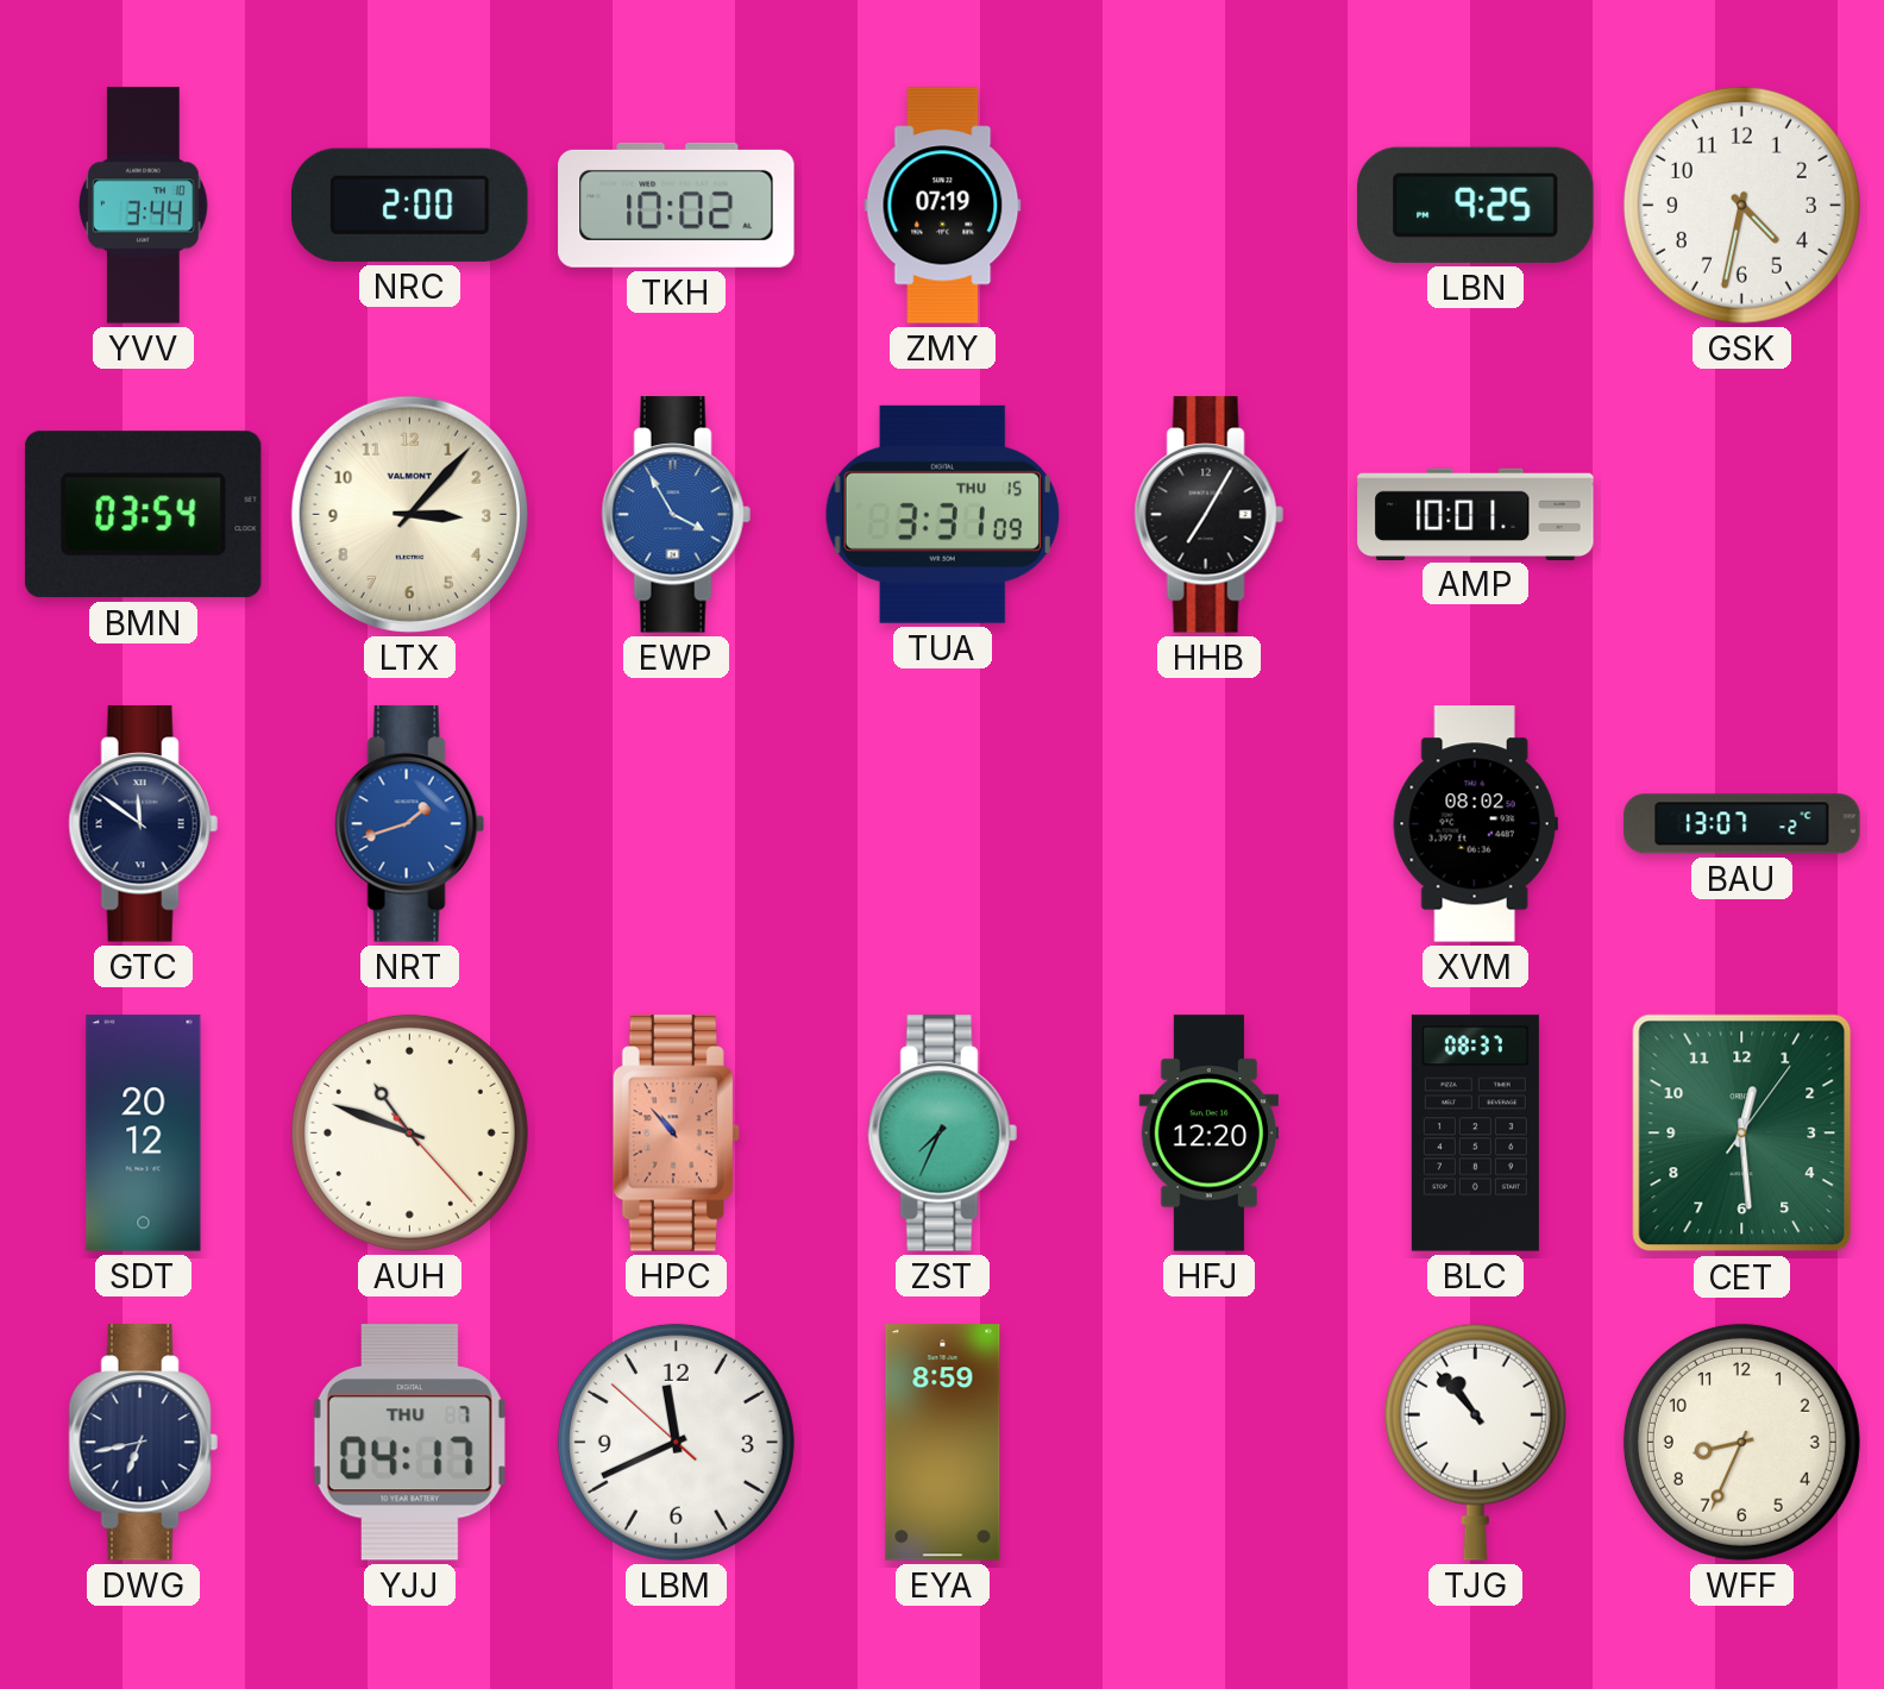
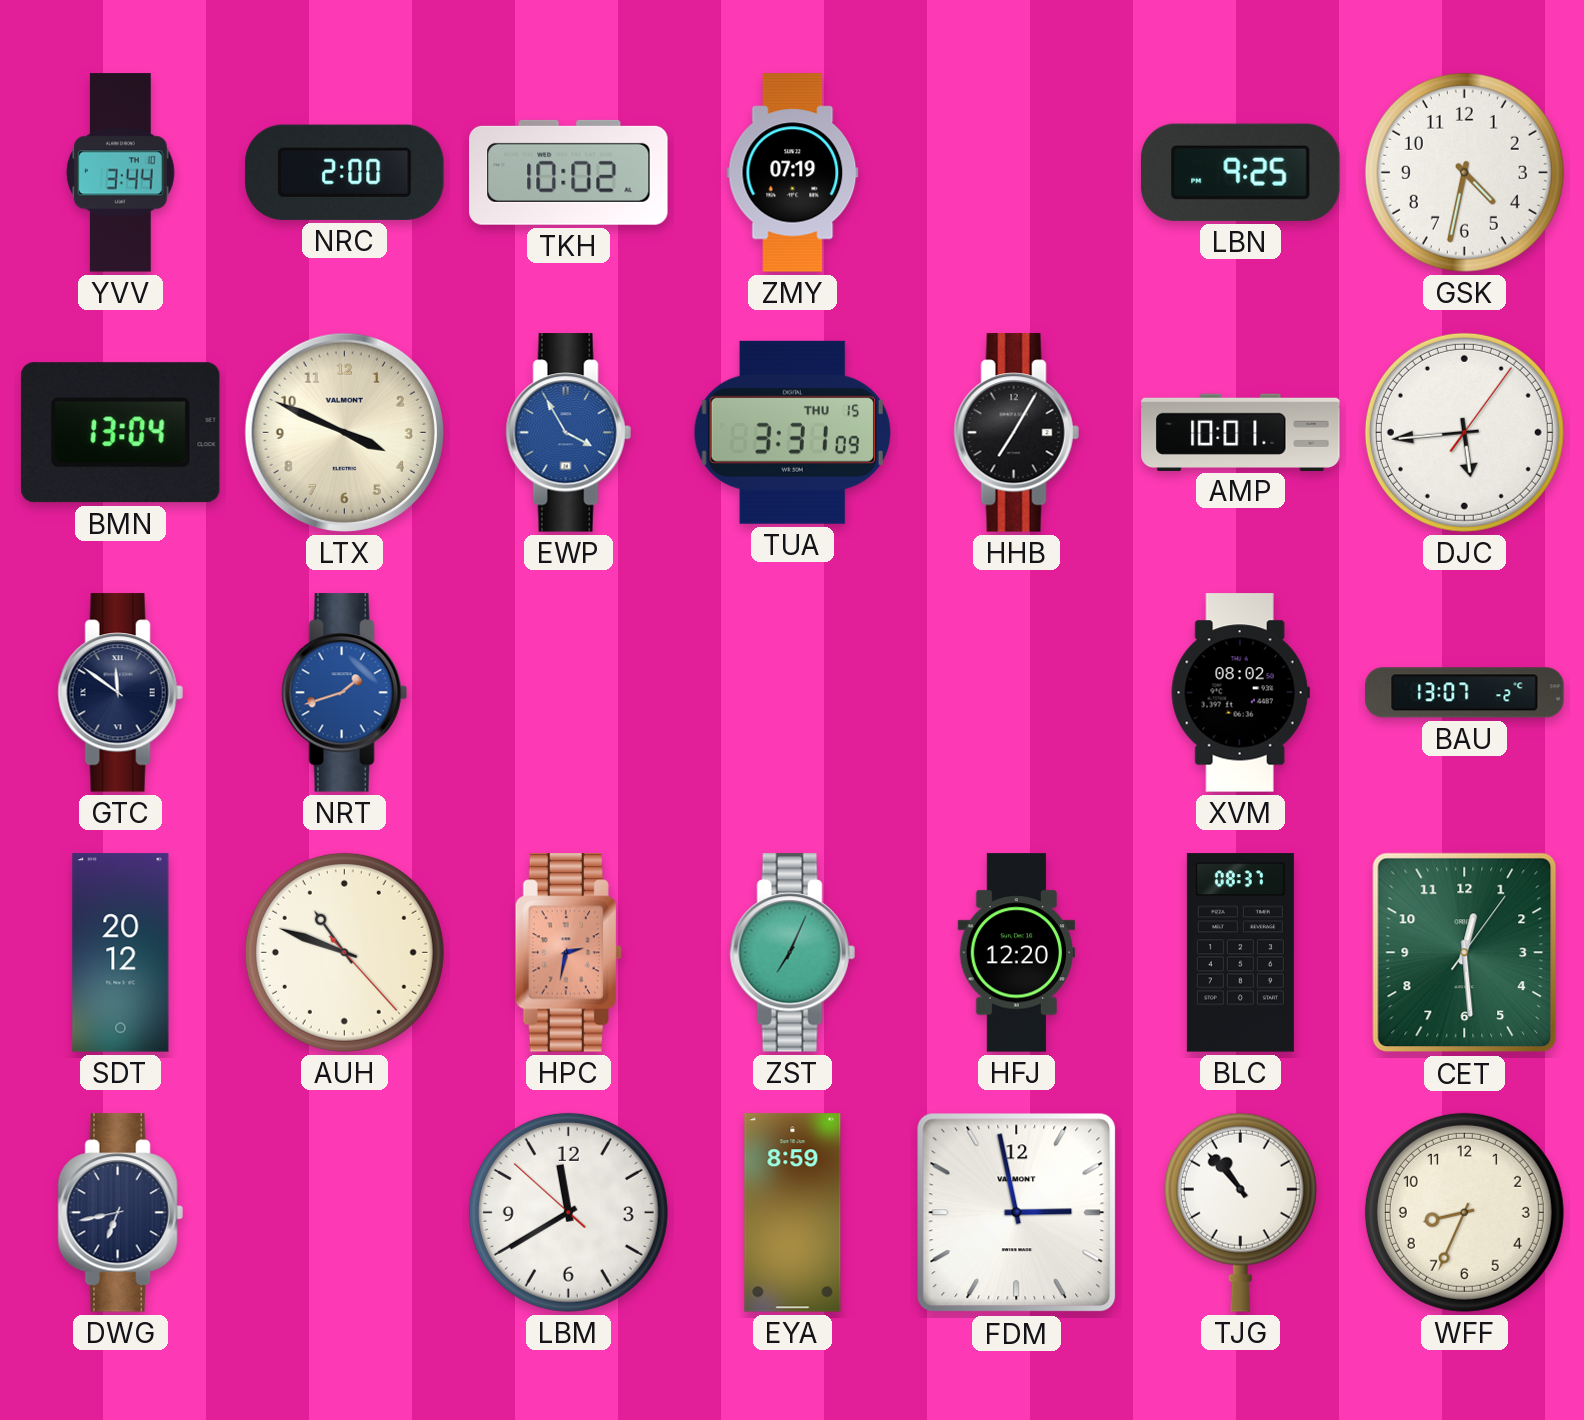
BMN: 03:54 -> 13:04 (120, 433)
LTX: 3:07 -> 3:49 (344, 432)
DJC: none -> 5:44 (1464, 432)
HPC: 10:53 -> 2:32 (568, 953)
ZST: 7:34 -> 7:04 (792, 953)
YJJ: 04:17 -> none (409, 1442)
LBM: 11:40 -> 11:39 (568, 1212)
FDM: none -> 2:58 (1017, 1213)
